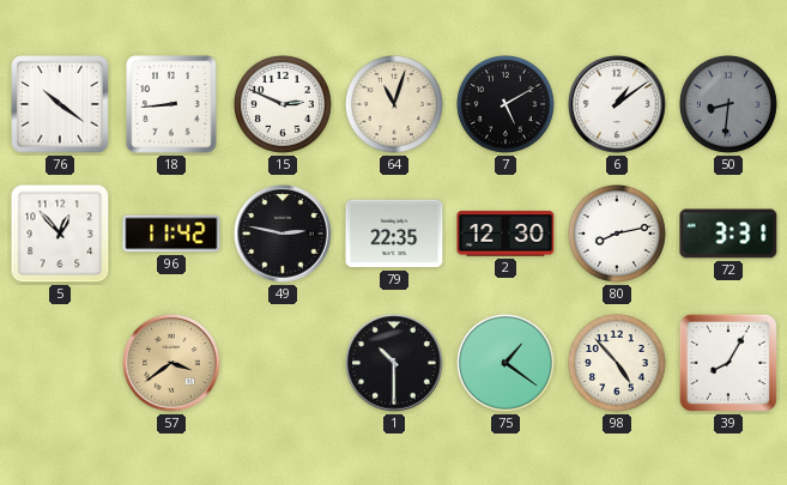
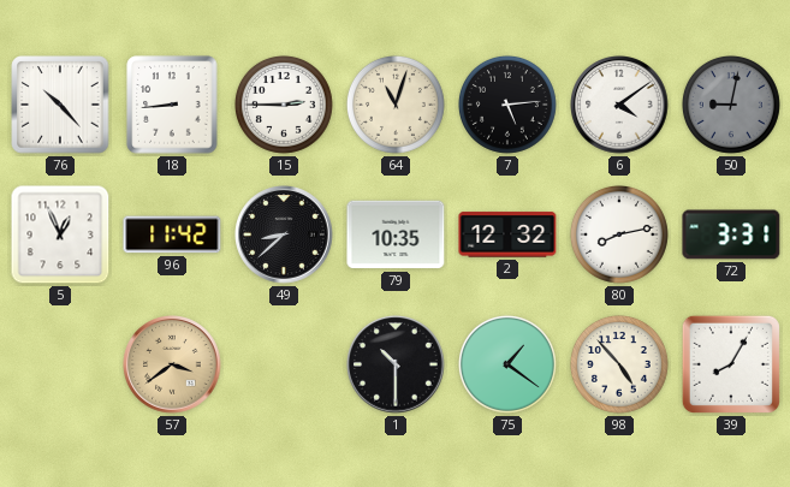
76: 10:21 -> 10:23 (60, 105)
15: 2:49 -> 2:45 (284, 105)
7: 5:10 -> 5:14 (507, 105)
6: 1:09 -> 4:09 (619, 105)
50: 8:31 -> 9:02 (731, 105)
5: 12:53 -> 12:56 (60, 234)
49: 2:47 -> 8:38 (284, 234)
79: 22:35 -> 10:35 (396, 234)
2: 12:30 -> 12:32 (507, 234)
